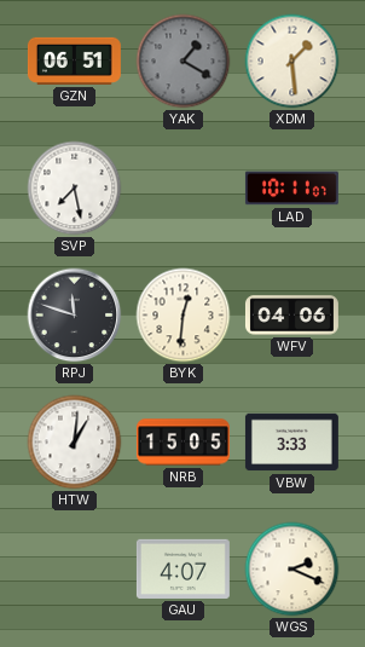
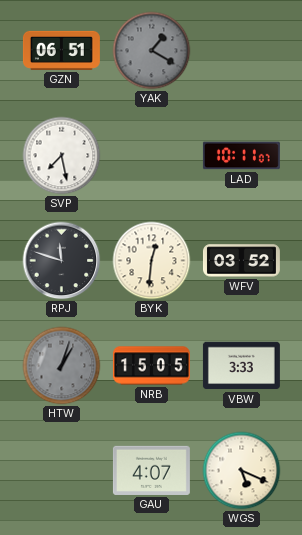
XDM: 1:29 -> none (292, 62)
WFV: 04:06 -> 03:52 (241, 261)
HTW: 1:01 -> 1:03 (62, 366)
HTW dial: white -> grey (62, 366)
WGS: 2:19 -> 5:19 (242, 471)
